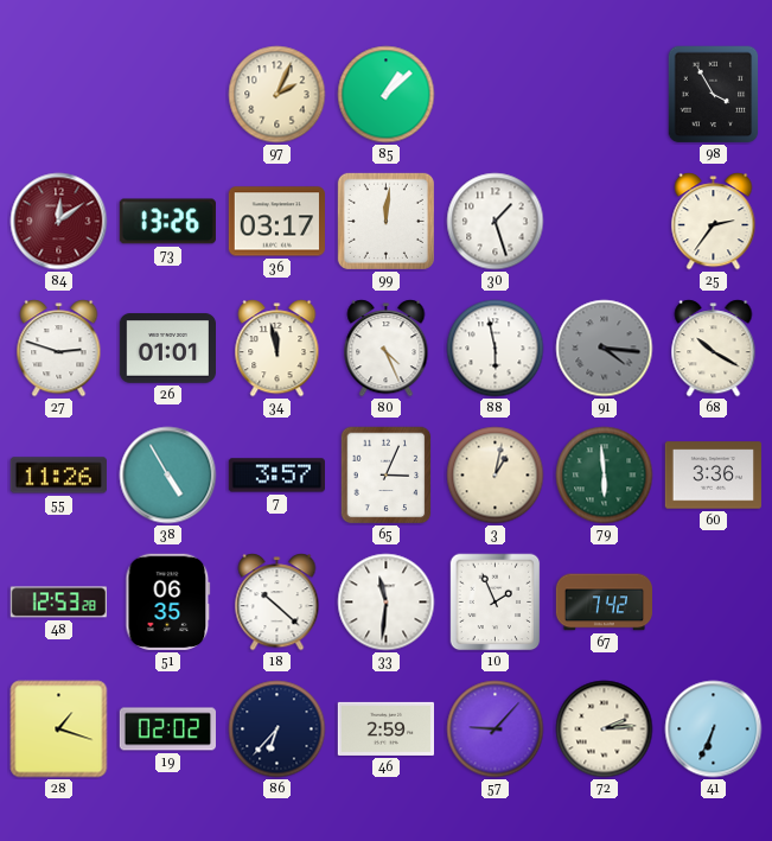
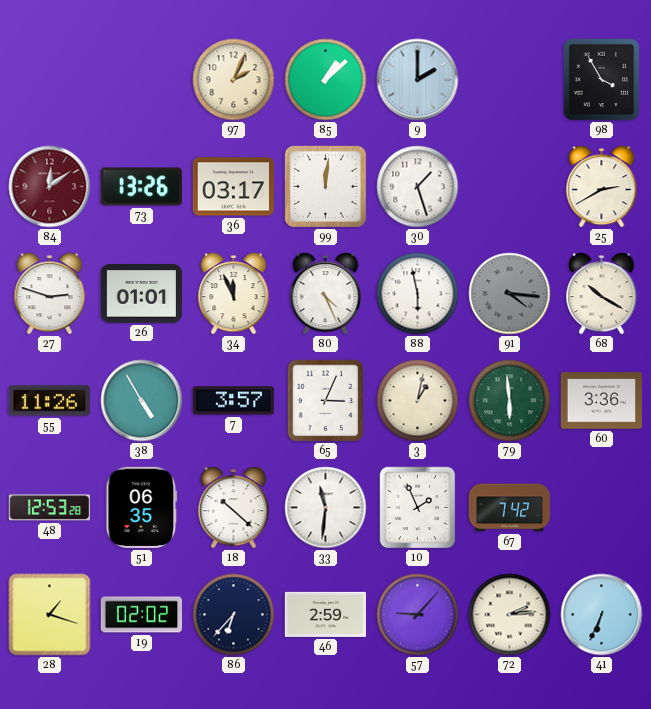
9: none -> 2:00 (418, 80)
25: 2:36 -> 2:40 (602, 187)
34: 11:58 -> 11:56 (234, 294)
